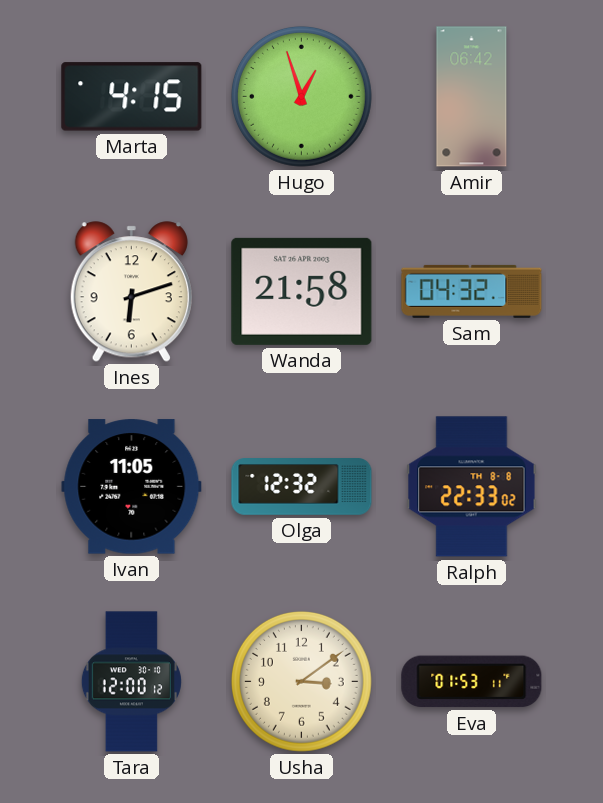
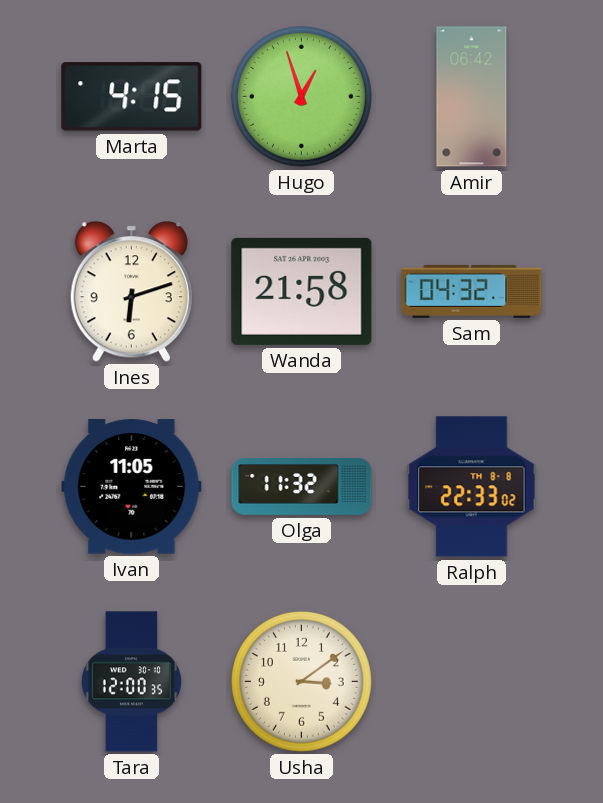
Olga: 12:32 -> 11:32 (302, 487)
Tara: 12:00:12 -> 12:00:35 (131, 682)
Eva: 01:53 -> none (472, 682)
